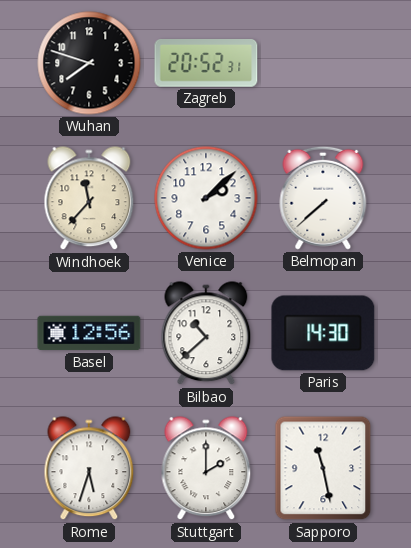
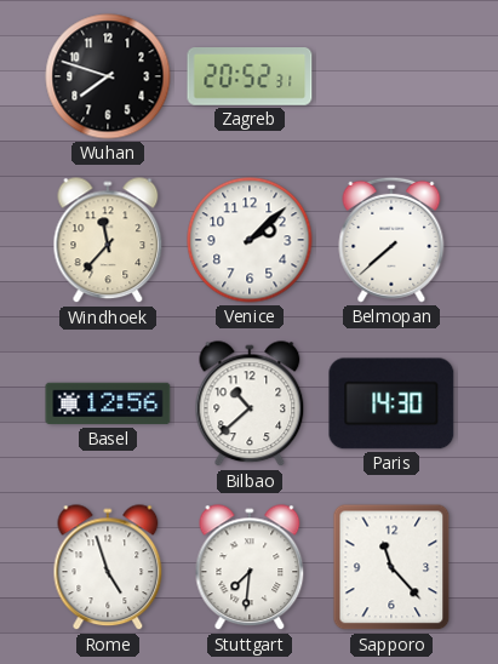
Rome: 5:33 -> 4:57 (108, 568)
Stuttgart: 2:00 -> 7:31 (250, 568)
Sapporo: 11:28 -> 11:23 (391, 567)
